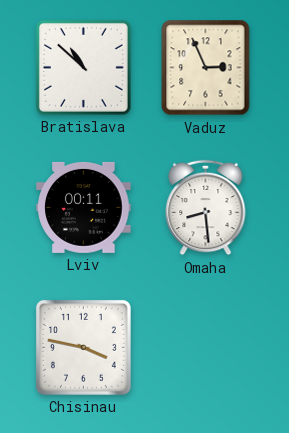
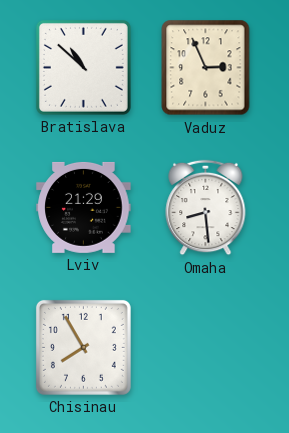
Lviv: 00:11 -> 21:29 (84, 207)
Chisinau: 3:47 -> 7:55 (83, 347)
